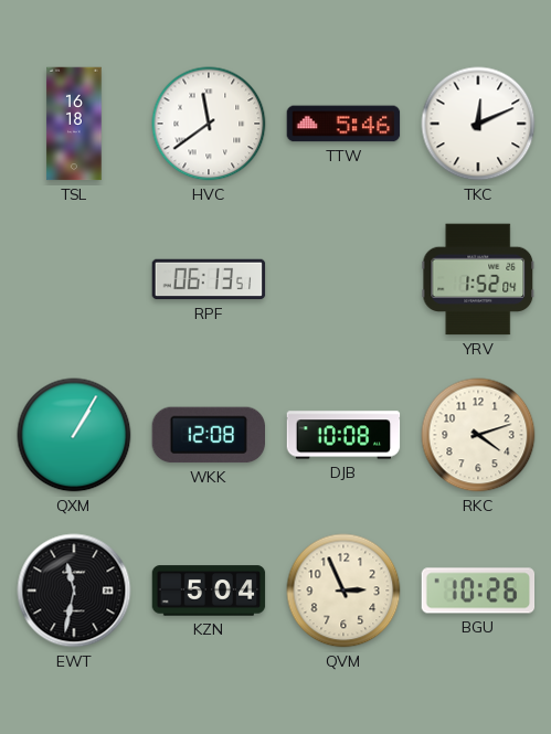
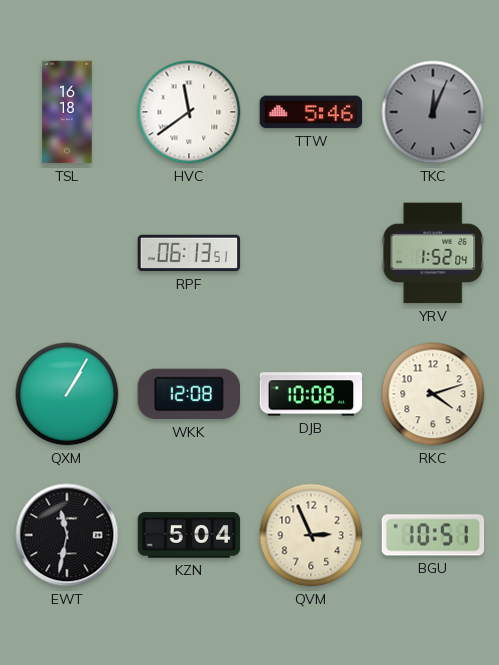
TKC: 12:11 -> 12:04 (433, 112)
TKC dial: white -> grey (433, 112)
BGU: 10:26 -> 10:51 (433, 535)
